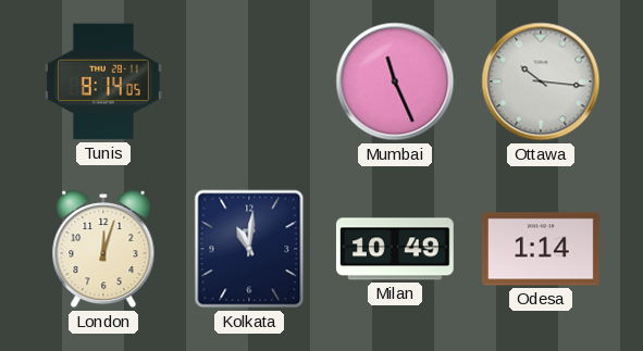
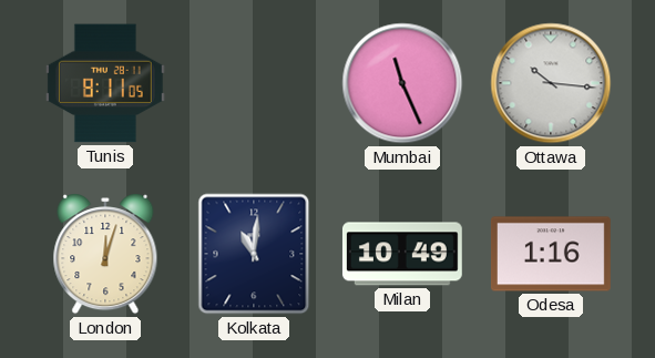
Tunis: 8:14 -> 8:11 (105, 83)
Odesa: 1:14 -> 1:16 (551, 254)
